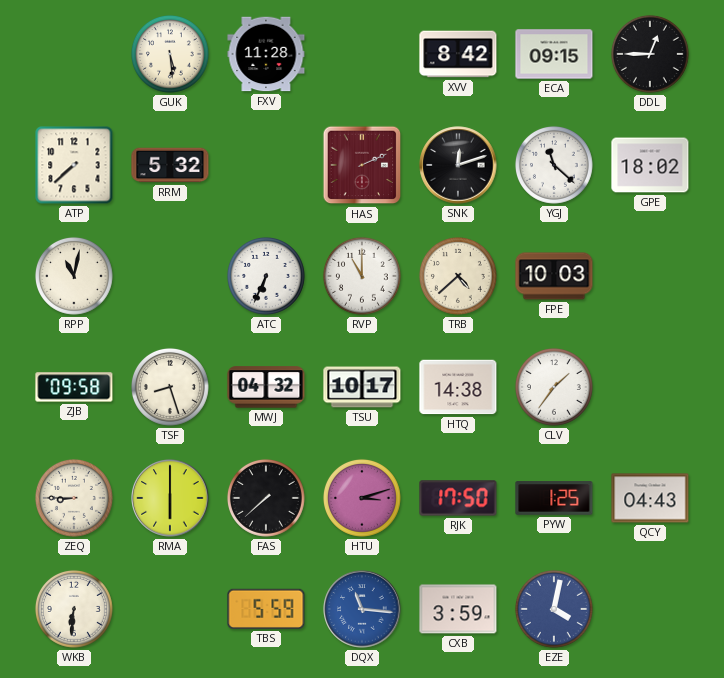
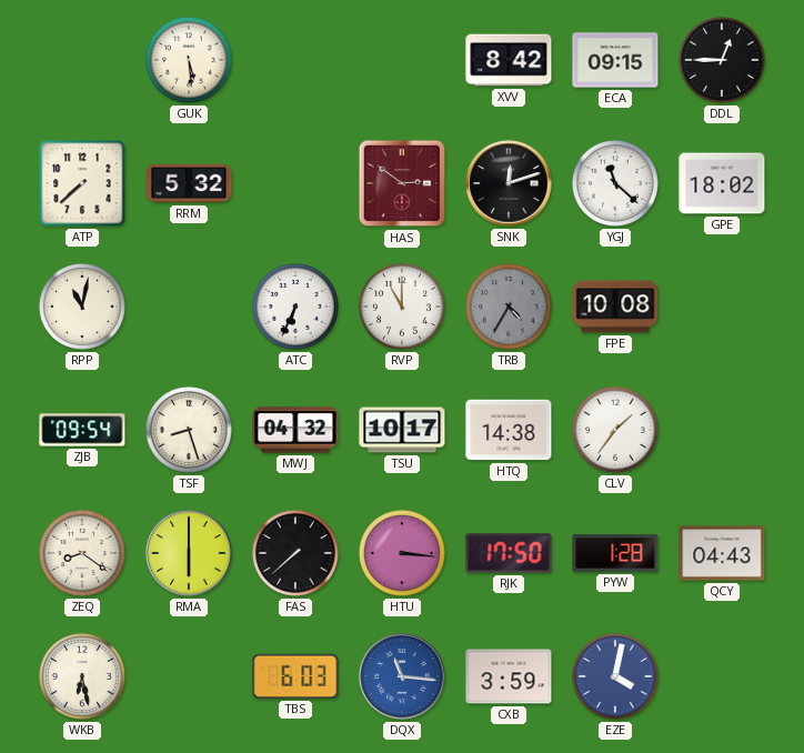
FXV: 11:28 -> none (266, 54)
HAS: 2:11 -> 2:51 (402, 183)
TRB: 4:38 -> 4:35 (509, 307)
TRB dial: cream -> grey (509, 307)
FPE: 10:03 -> 10:08 (615, 307)
ZJB: 09:58 -> 09:54 (82, 430)
ZEQ: 8:45 -> 8:21 (82, 553)
HTU: 3:12 -> 3:16 (402, 553)
PYW: 1:25 -> 1:28 (615, 553)
WKB: 6:31 -> 6:28 (82, 676)
TBS: 5:59 -> 6:03 (295, 676)
